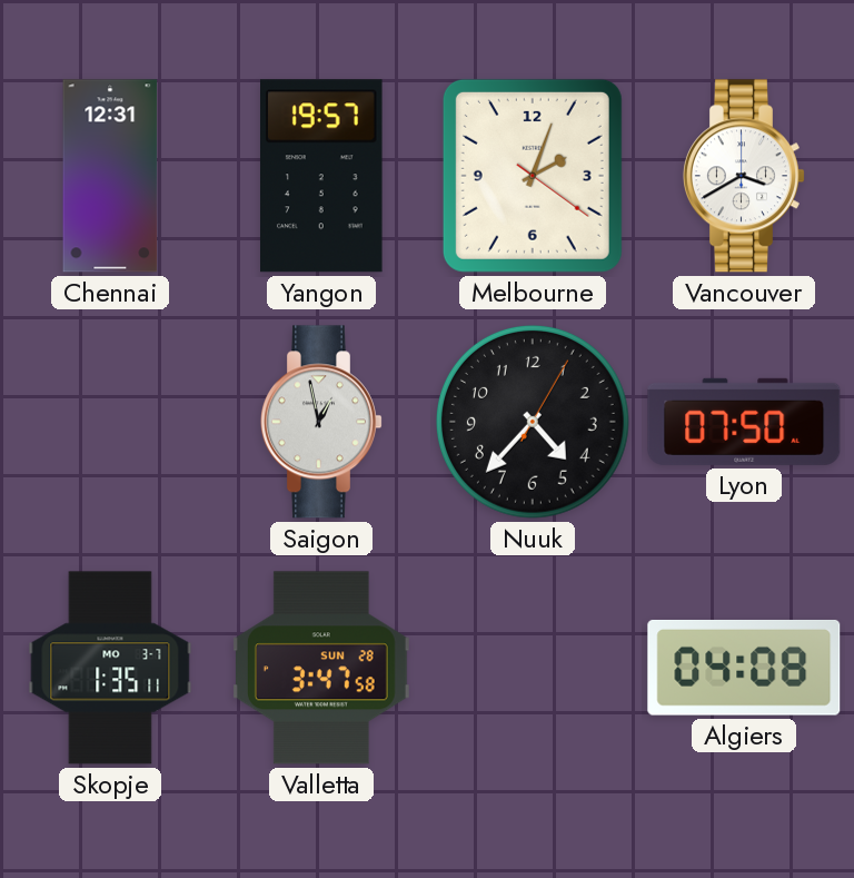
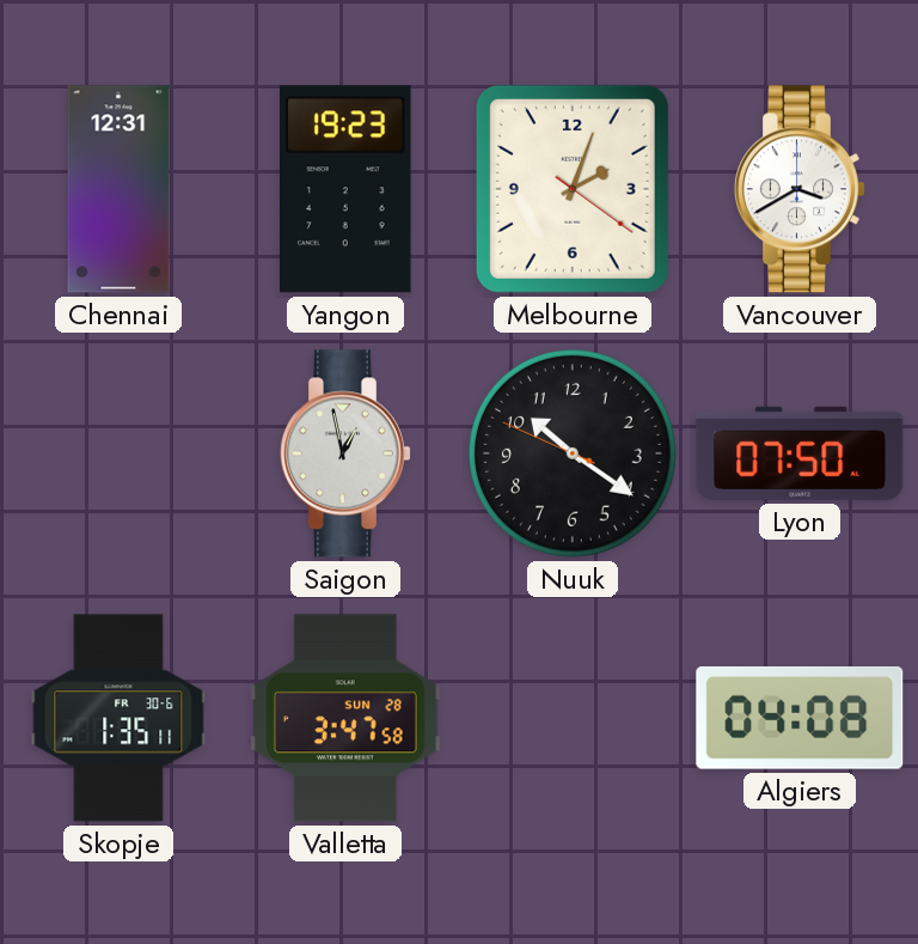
Yangon: 19:57 -> 19:23 (347, 189)
Nuuk: 4:37 -> 10:20 (573, 453)
Skopje date: MO 3-7 -> FR 30-6 (118, 718)
